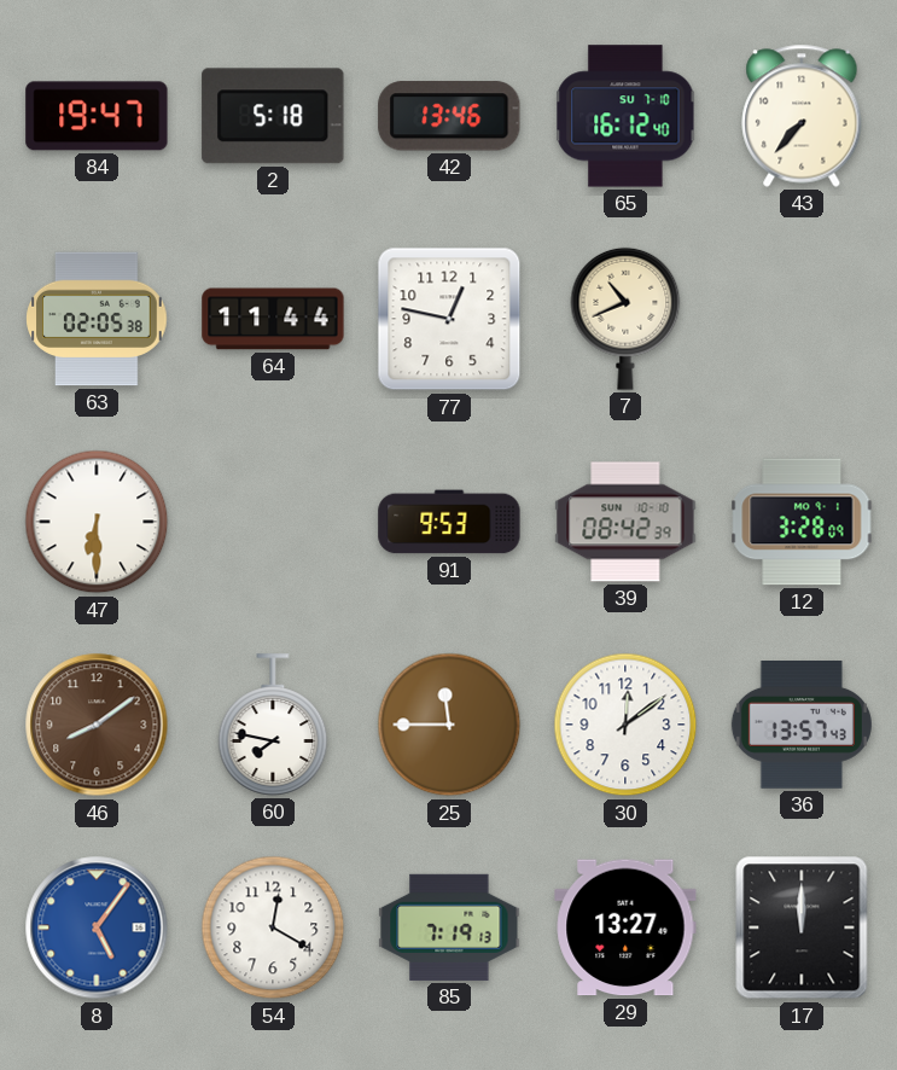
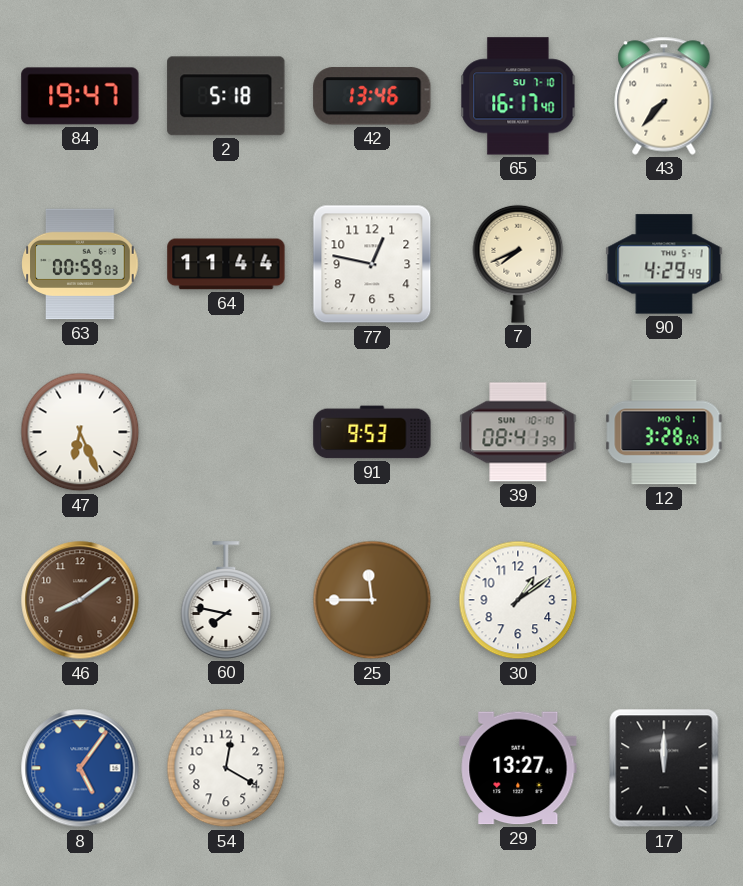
65: 16:12 -> 16:17 (518, 96)
63: 02:05 -> 00:59 (80, 264)
7: 10:41 -> 7:41 (518, 264)
90: none -> 4:29 (664, 264)
47: 6:30 -> 6:26 (80, 432)
39: 08:42 -> 08:41 (518, 432)
30: 12:09 -> 1:09 (518, 600)
36: 13:57 -> none (802, 726)
85: 7:19 -> none (449, 927)
